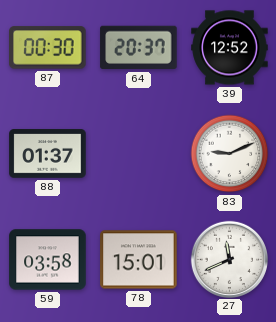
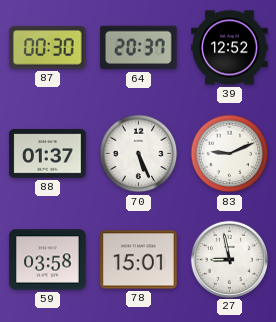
70: none -> 5:26 (139, 154)
27: 11:41 -> 8:58 (229, 259)
